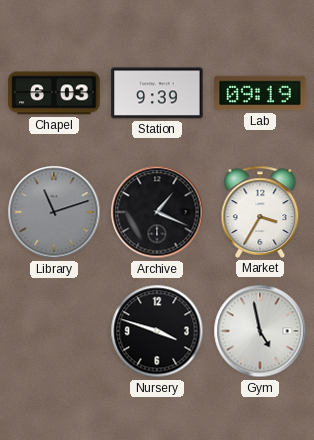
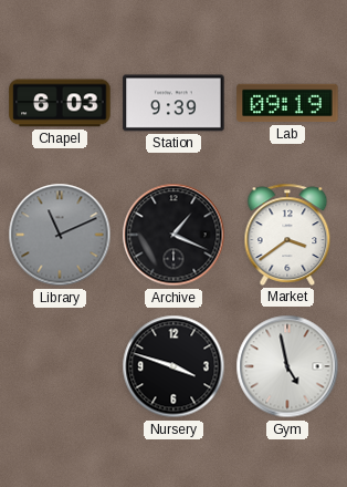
Library: 11:12 -> 11:11 (60, 235)
Market: 3:35 -> 3:39 (287, 235)
